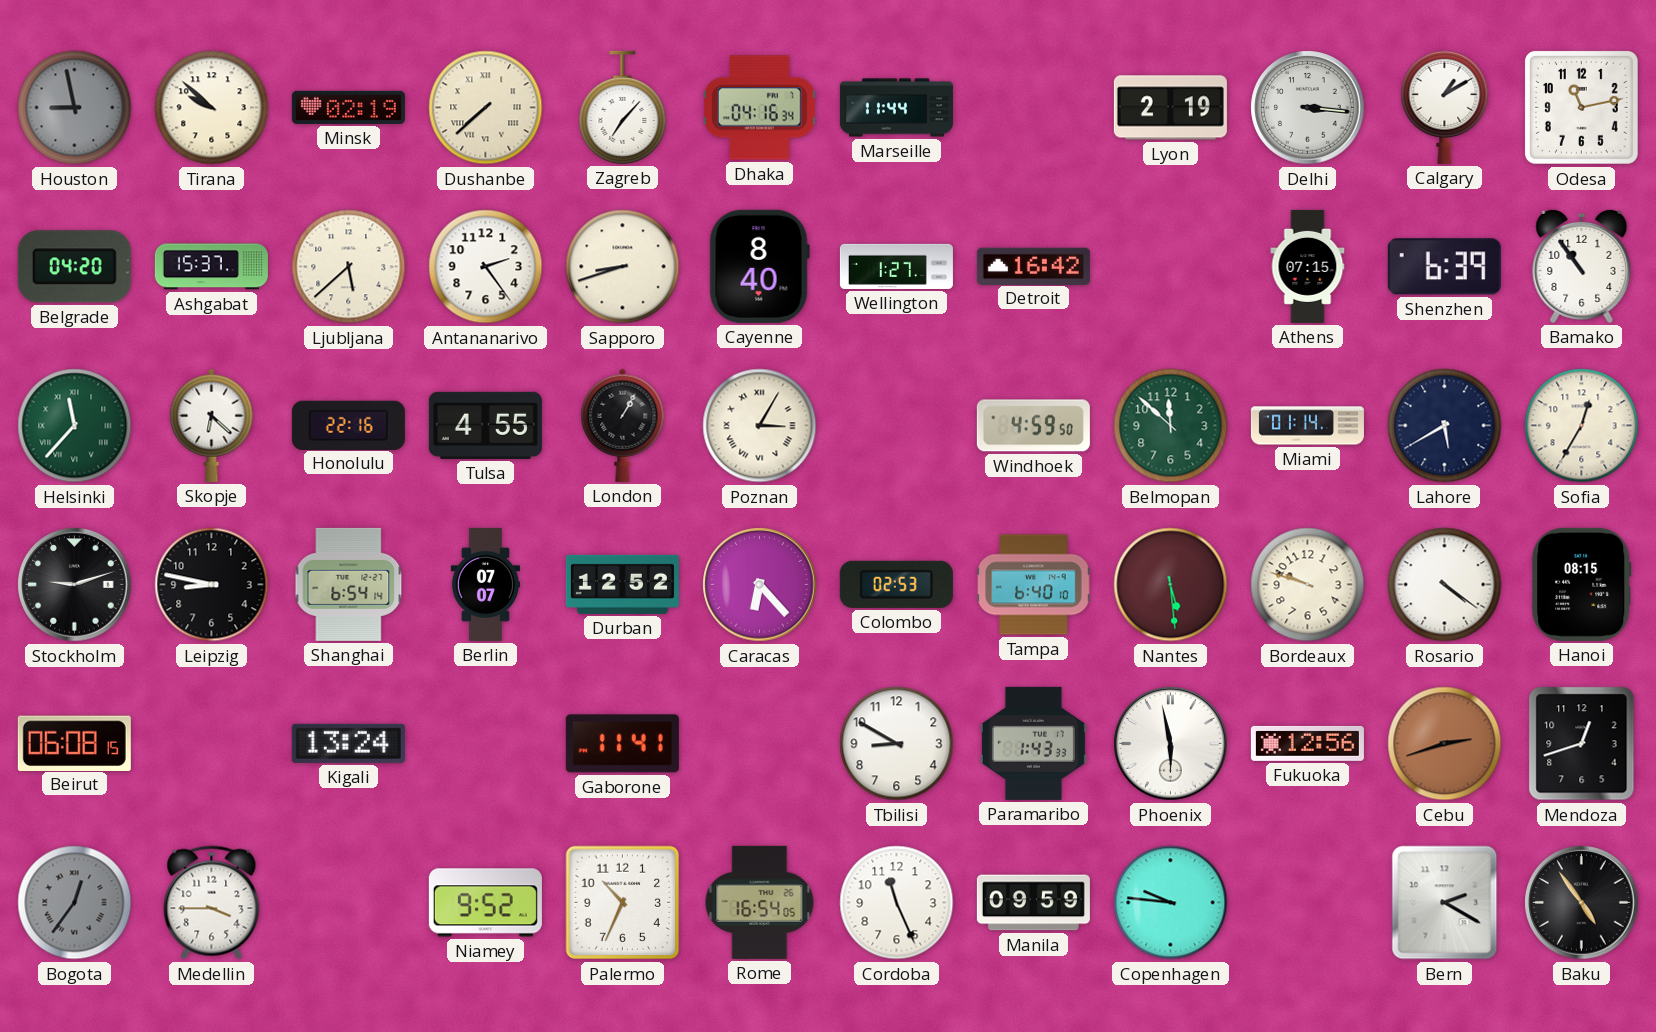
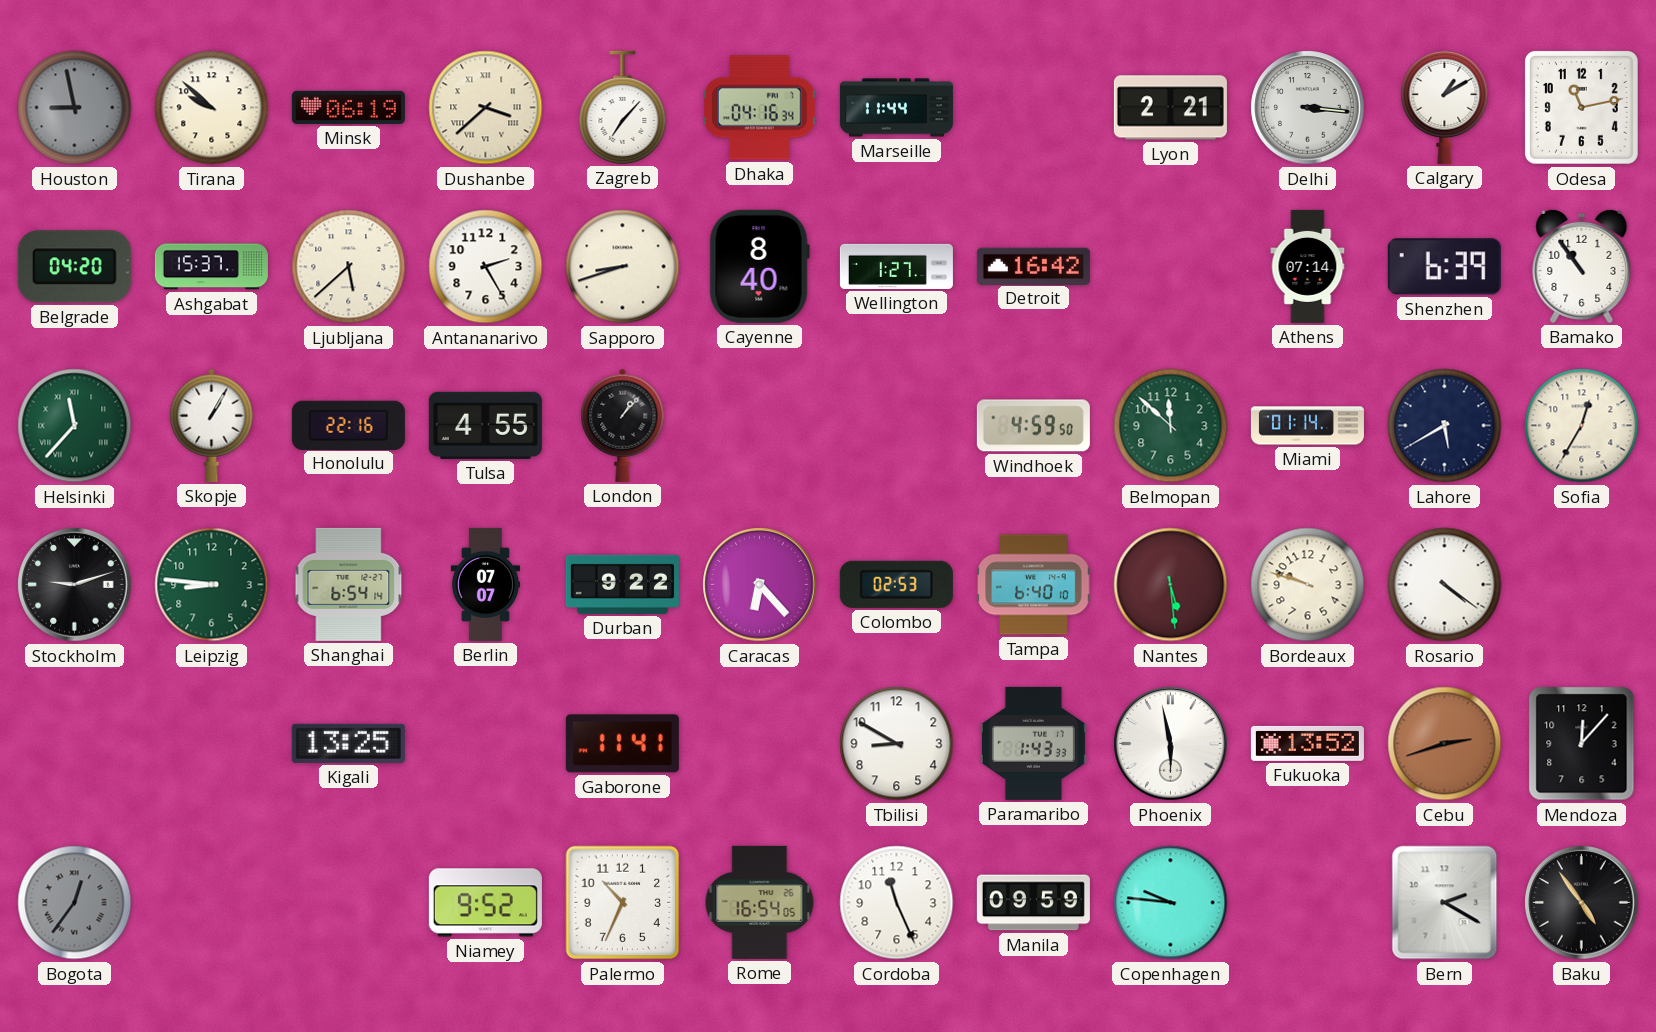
Minsk: 02:19 -> 06:19 (348, 107)
Dushanbe: 7:38 -> 3:38 (486, 108)
Lyon: 2:19 -> 2:21 (1170, 108)
Antananarivo: 2:24 -> 2:25 (486, 267)
Athens: 07:15 -> 07:14 (1308, 266)
Skopje: 6:22 -> 1:05 (212, 425)
London: 1:05 -> 1:07 (623, 425)
Poznan: 3:05 -> none (760, 426)
Leipzig: 8:47 -> 8:46 (212, 585)
Leipzig dial: black -> green (212, 585)
Durban: 12:52 -> 9:22 (622, 584)
Hanoi: 08:15 -> none (1582, 584)
Beirut: 06:08 -> none (74, 743)
Kigali: 13:24 -> 13:25 (348, 743)
Fukuoka: 12:56 -> 13:52 (1307, 743)
Mendoza: 12:42 -> 12:07 (1582, 744)
Medellin: 3:45 -> none (212, 903)
